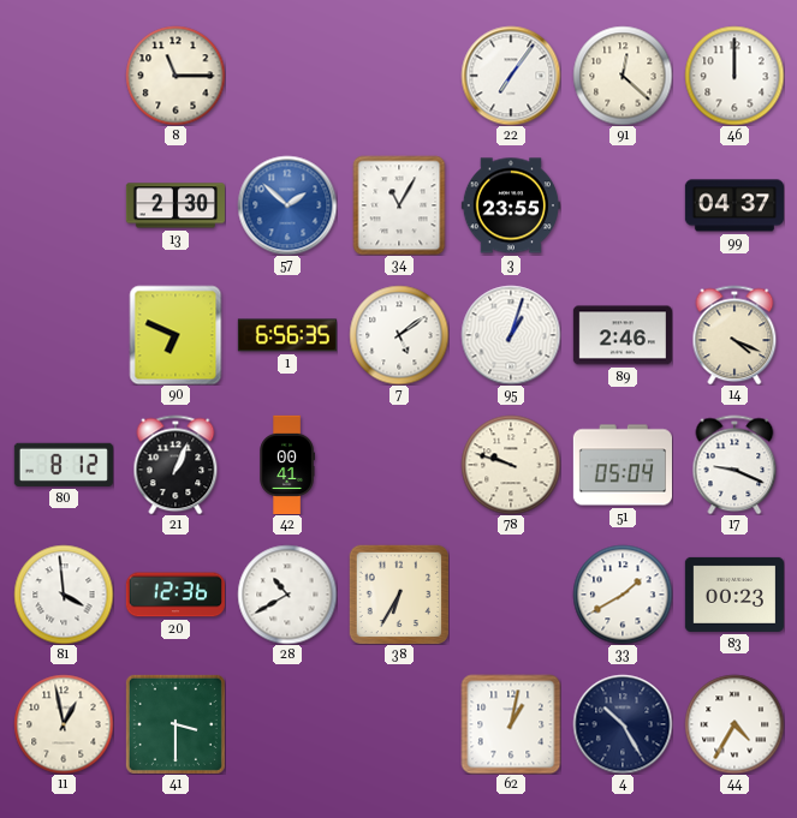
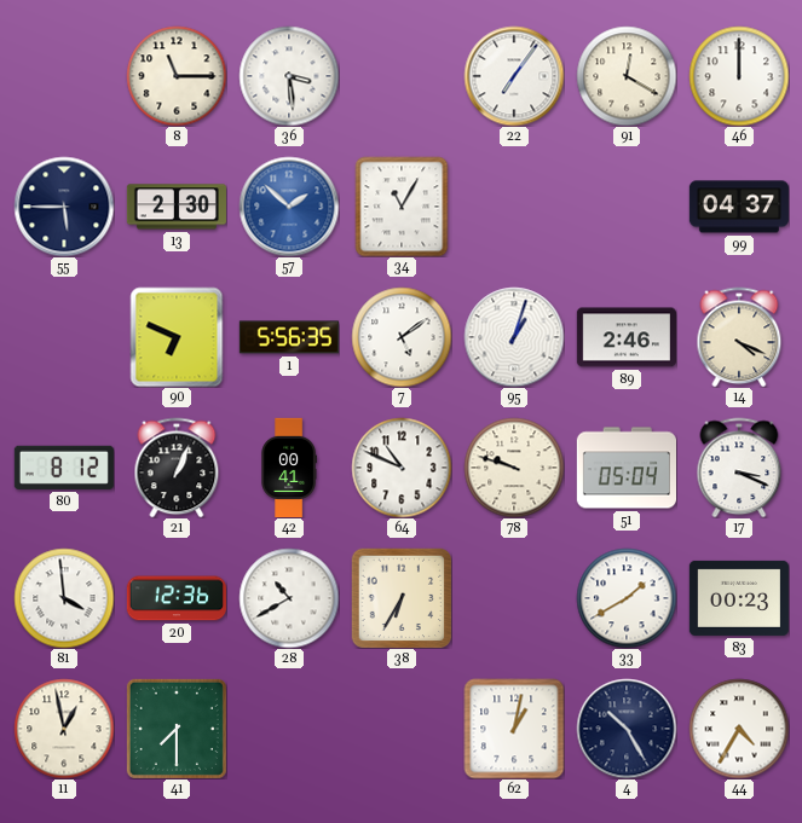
36: none -> 3:29 (289, 76)
91: 12:22 -> 12:20 (627, 76)
55: none -> 5:45 (64, 207)
3: 23:55 -> none (511, 205)
1: 6:56 -> 5:56 (289, 337)
64: none -> 10:49 (402, 468)
17: 9:19 -> 3:19 (739, 468)
41: 3:30 -> 7:30 (177, 729)
